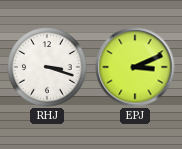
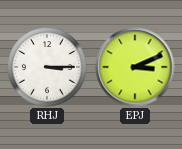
RHJ: 3:18 -> 3:15 (47, 67)
